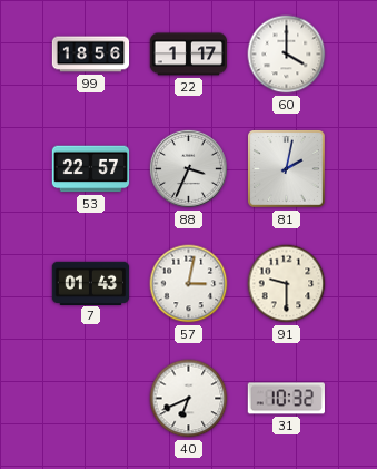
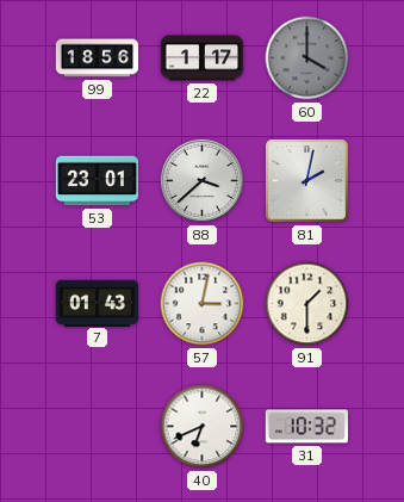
60 dial: white -> grey (307, 58)
53: 22:57 -> 23:01 (98, 181)
88: 3:34 -> 3:38 (201, 180)
91: 9:30 -> 1:30 (307, 304)
